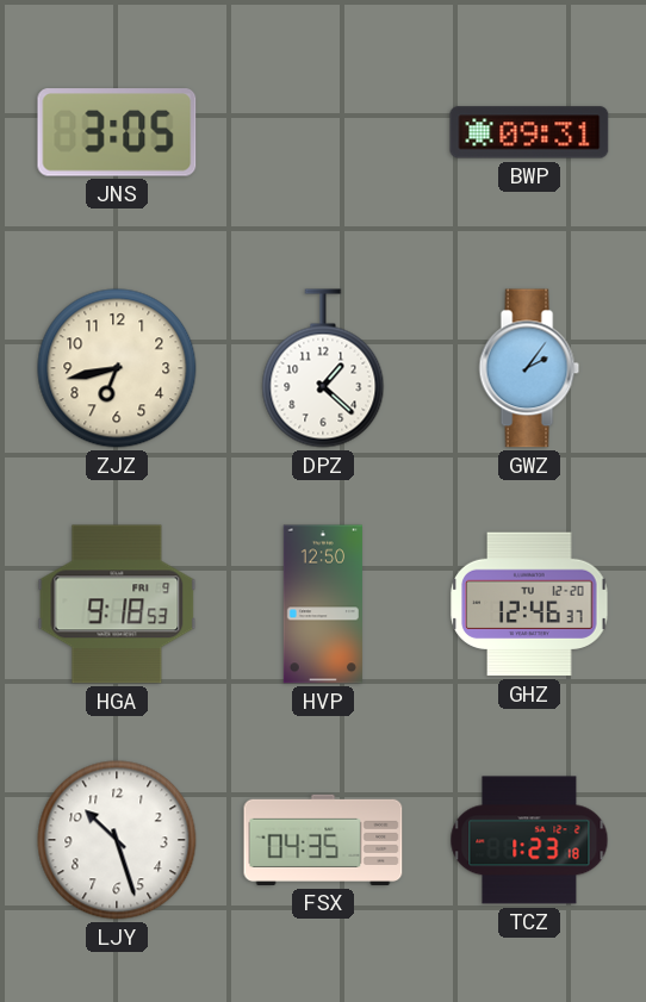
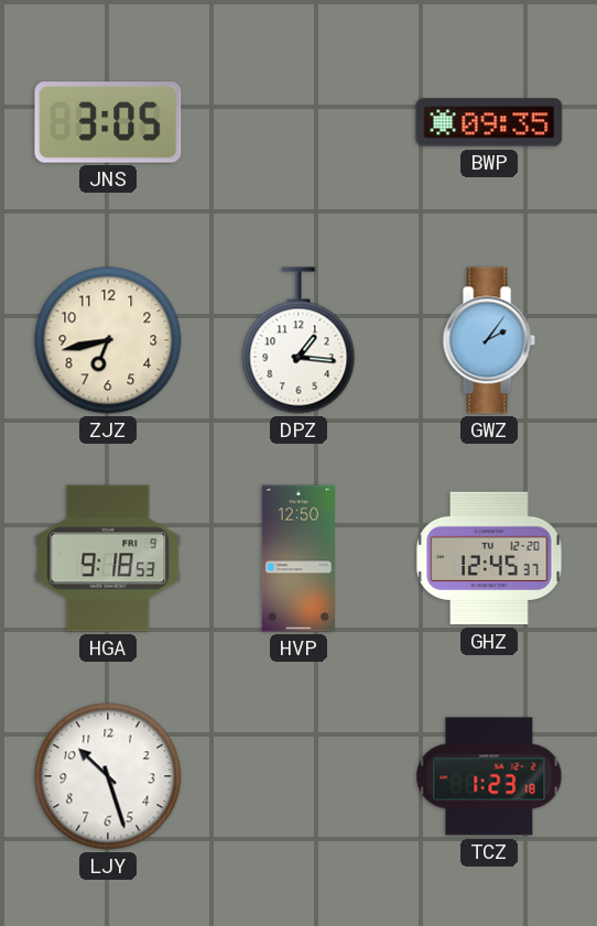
BWP: 09:31 -> 09:35 (489, 122)
DPZ: 1:22 -> 1:16 (298, 340)
GHZ: 12:46 -> 12:45 (489, 558)
FSX: 04:35 -> none (323, 840)
